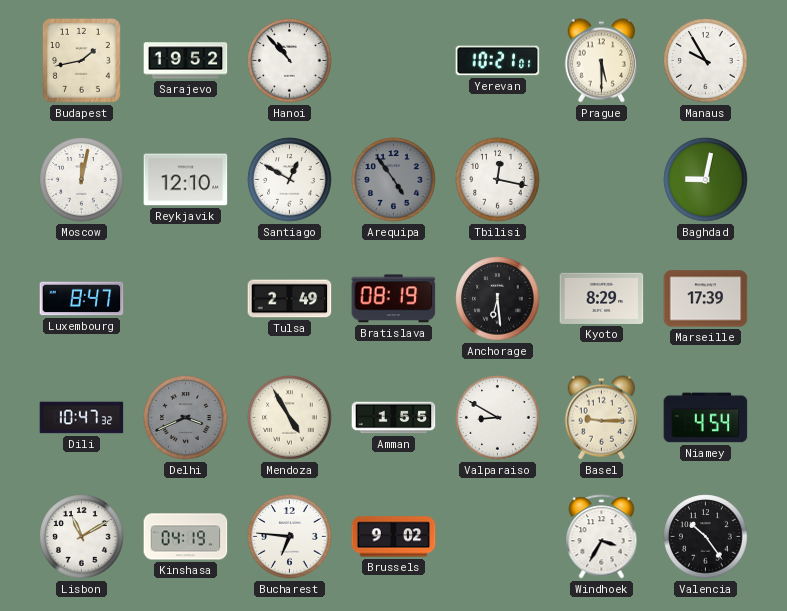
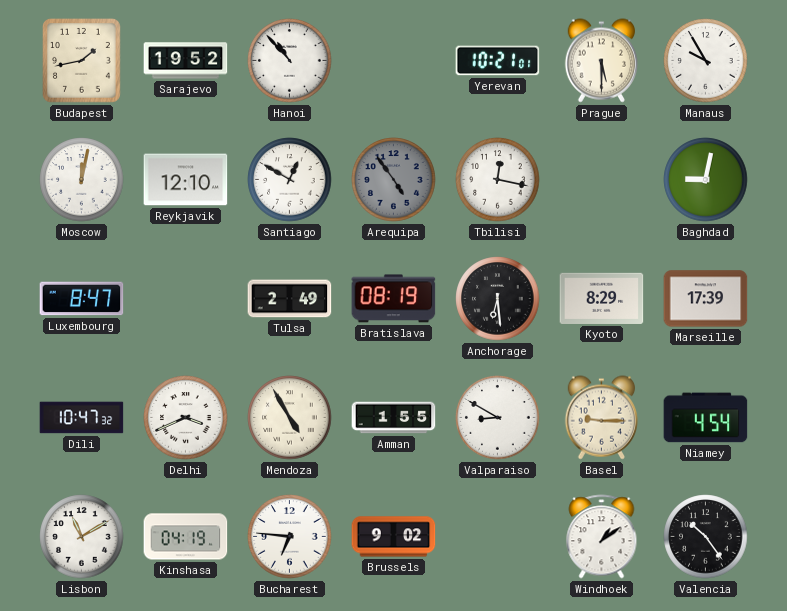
Delhi dial: grey -> white (186, 418)
Windhoek: 3:35 -> 1:09 (602, 537)
